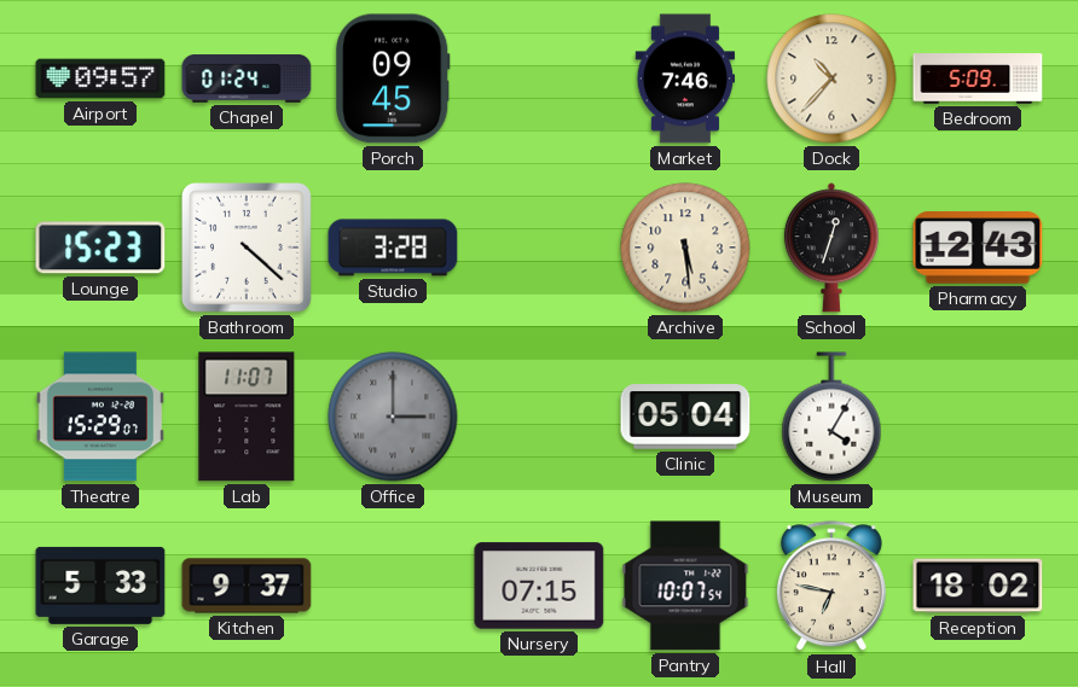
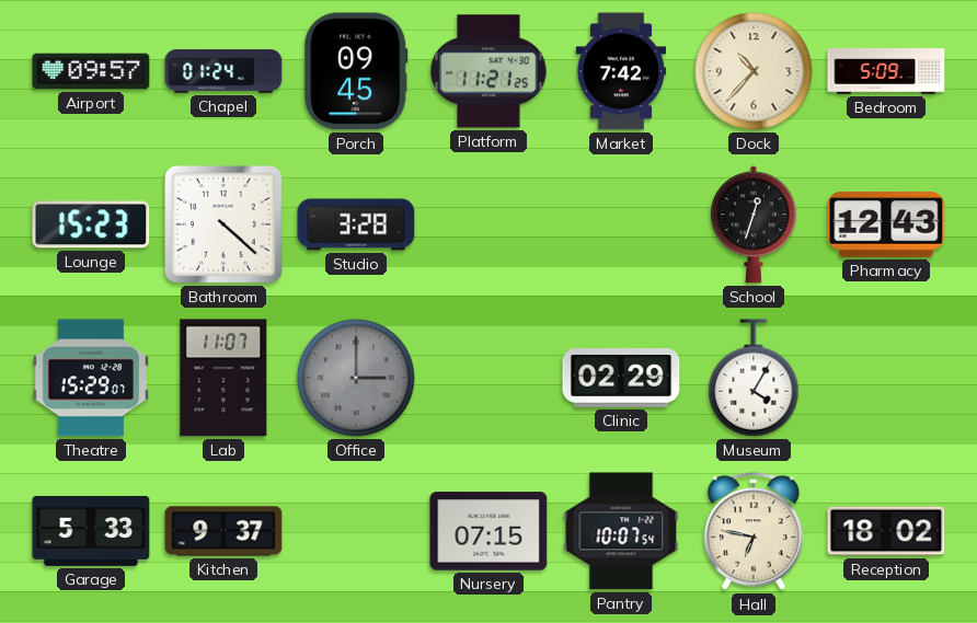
Platform: none -> 11:21 (489, 71)
Market: 7:46 -> 7:42 (621, 71)
Archive: 5:29 -> none (685, 248)
Clinic: 05:04 -> 02:29 (621, 379)
